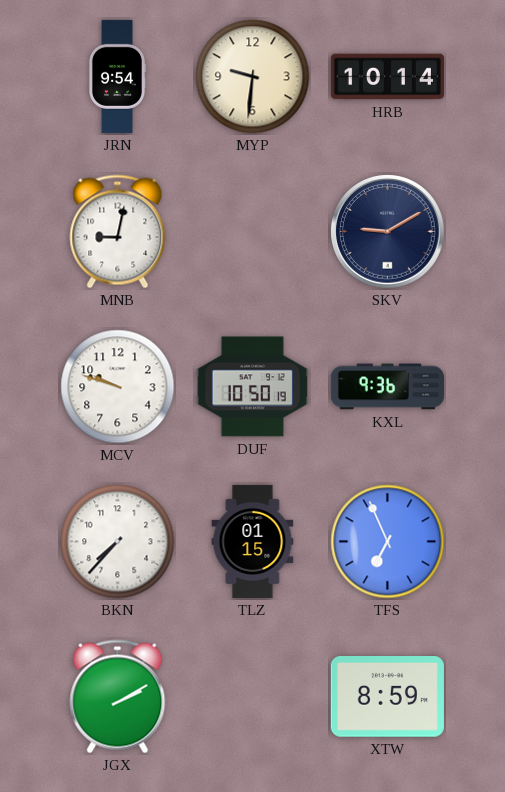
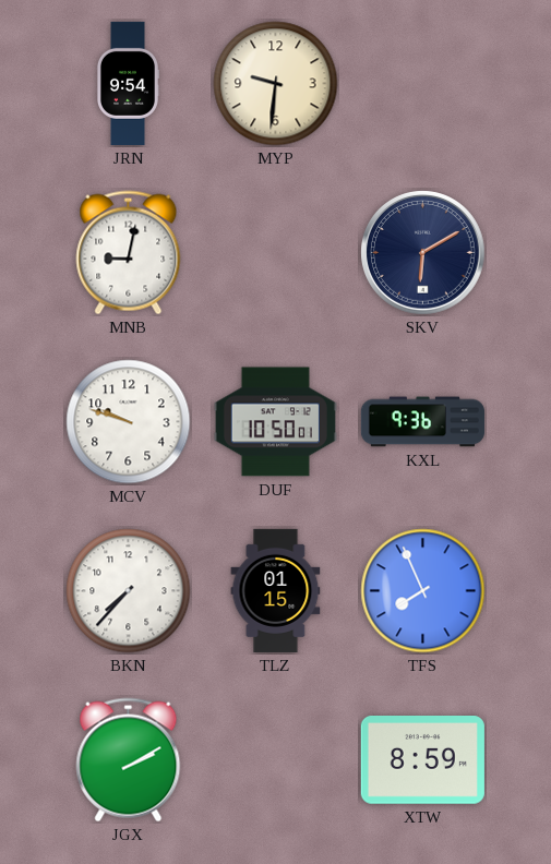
HRB: 10:14 -> none (387, 77)
SKV: 9:10 -> 6:10 (423, 253)
DUF: 10:50:19 -> 10:50:01 (275, 422)
TFS: 6:56 -> 7:56 (423, 591)
